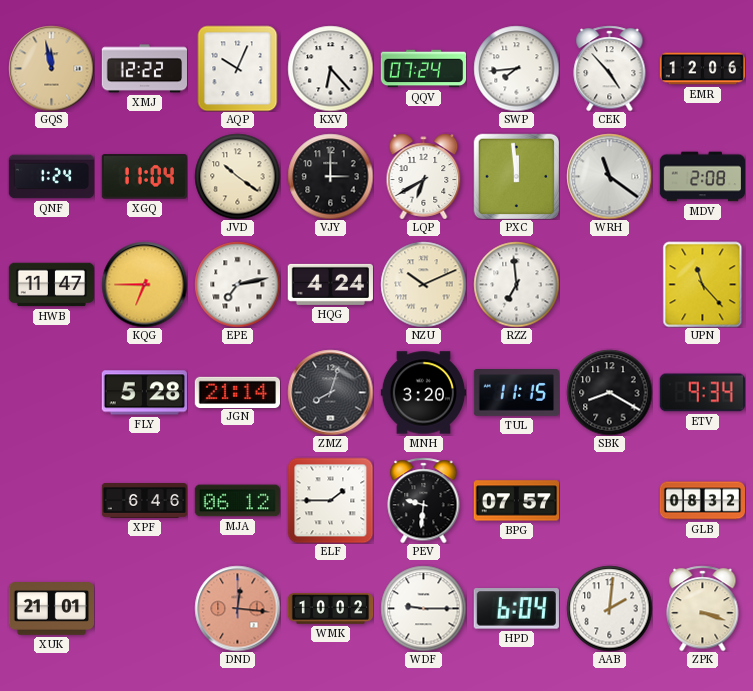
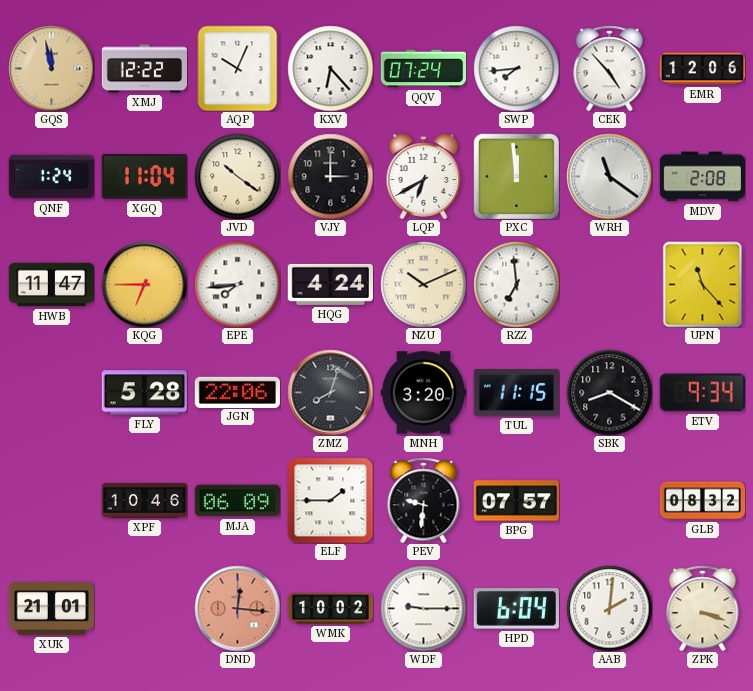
EPE: 7:13 -> 7:44 (237, 284)
JGN: 21:14 -> 22:06 (237, 392)
XPF: 6:46 -> 10:46 (144, 501)
MJA: 06:12 -> 06:09 (237, 501)
